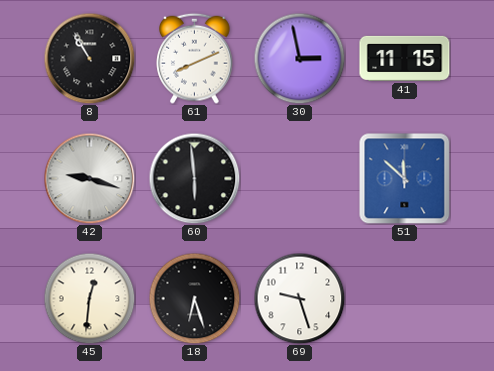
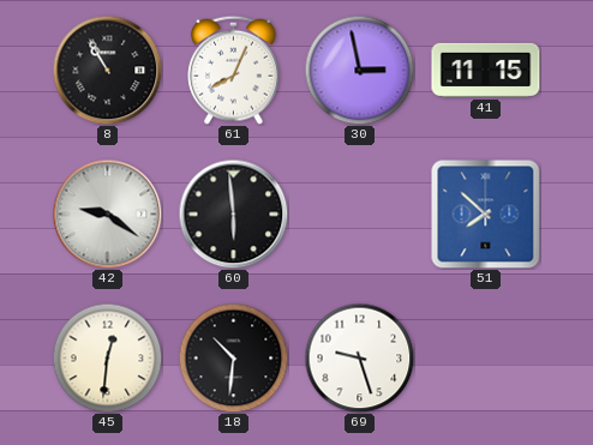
61: 8:11 -> 8:04 (234, 70)
42: 9:18 -> 9:21 (107, 214)
51: 11:52 -> 7:52 (485, 214)
18: 6:27 -> 10:31 (233, 357)
